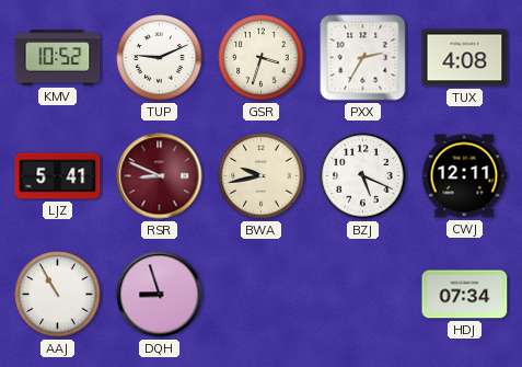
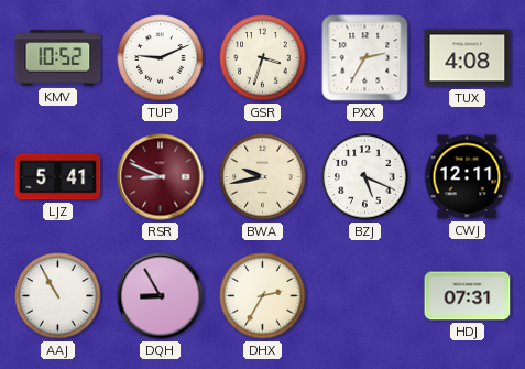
DQH: 8:57 -> 8:55 (161, 296)
DHX: none -> 2:35 (263, 296)
HDJ: 07:34 -> 07:31 (468, 296)
